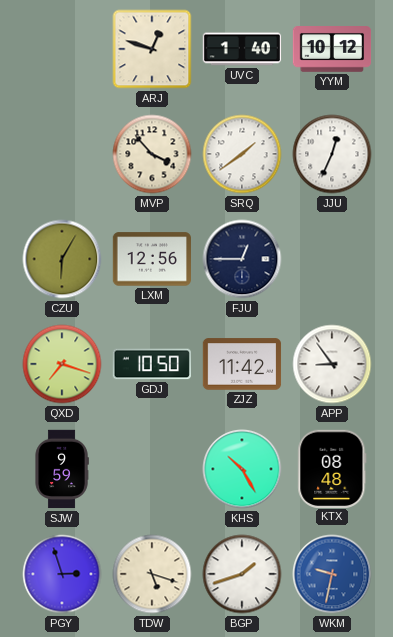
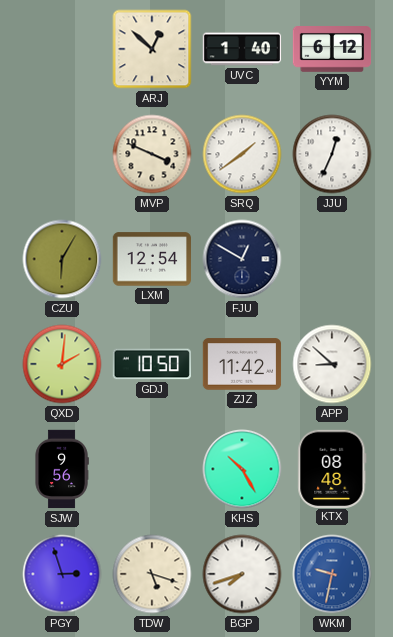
ARJ: 12:48 -> 12:52 (152, 49)
YYM: 10:12 -> 6:12 (332, 50)
MVP: 3:53 -> 3:49 (152, 154)
LXM: 12:56 -> 12:54 (152, 259)
FJU: 12:45 -> 12:50 (242, 259)
QXD: 7:18 -> 2:01 (62, 364)
APP: 8:54 -> 8:52 (332, 364)
SJW: 9:59 -> 9:56 (62, 469)
BGP: 1:42 -> 7:42 (242, 574)
